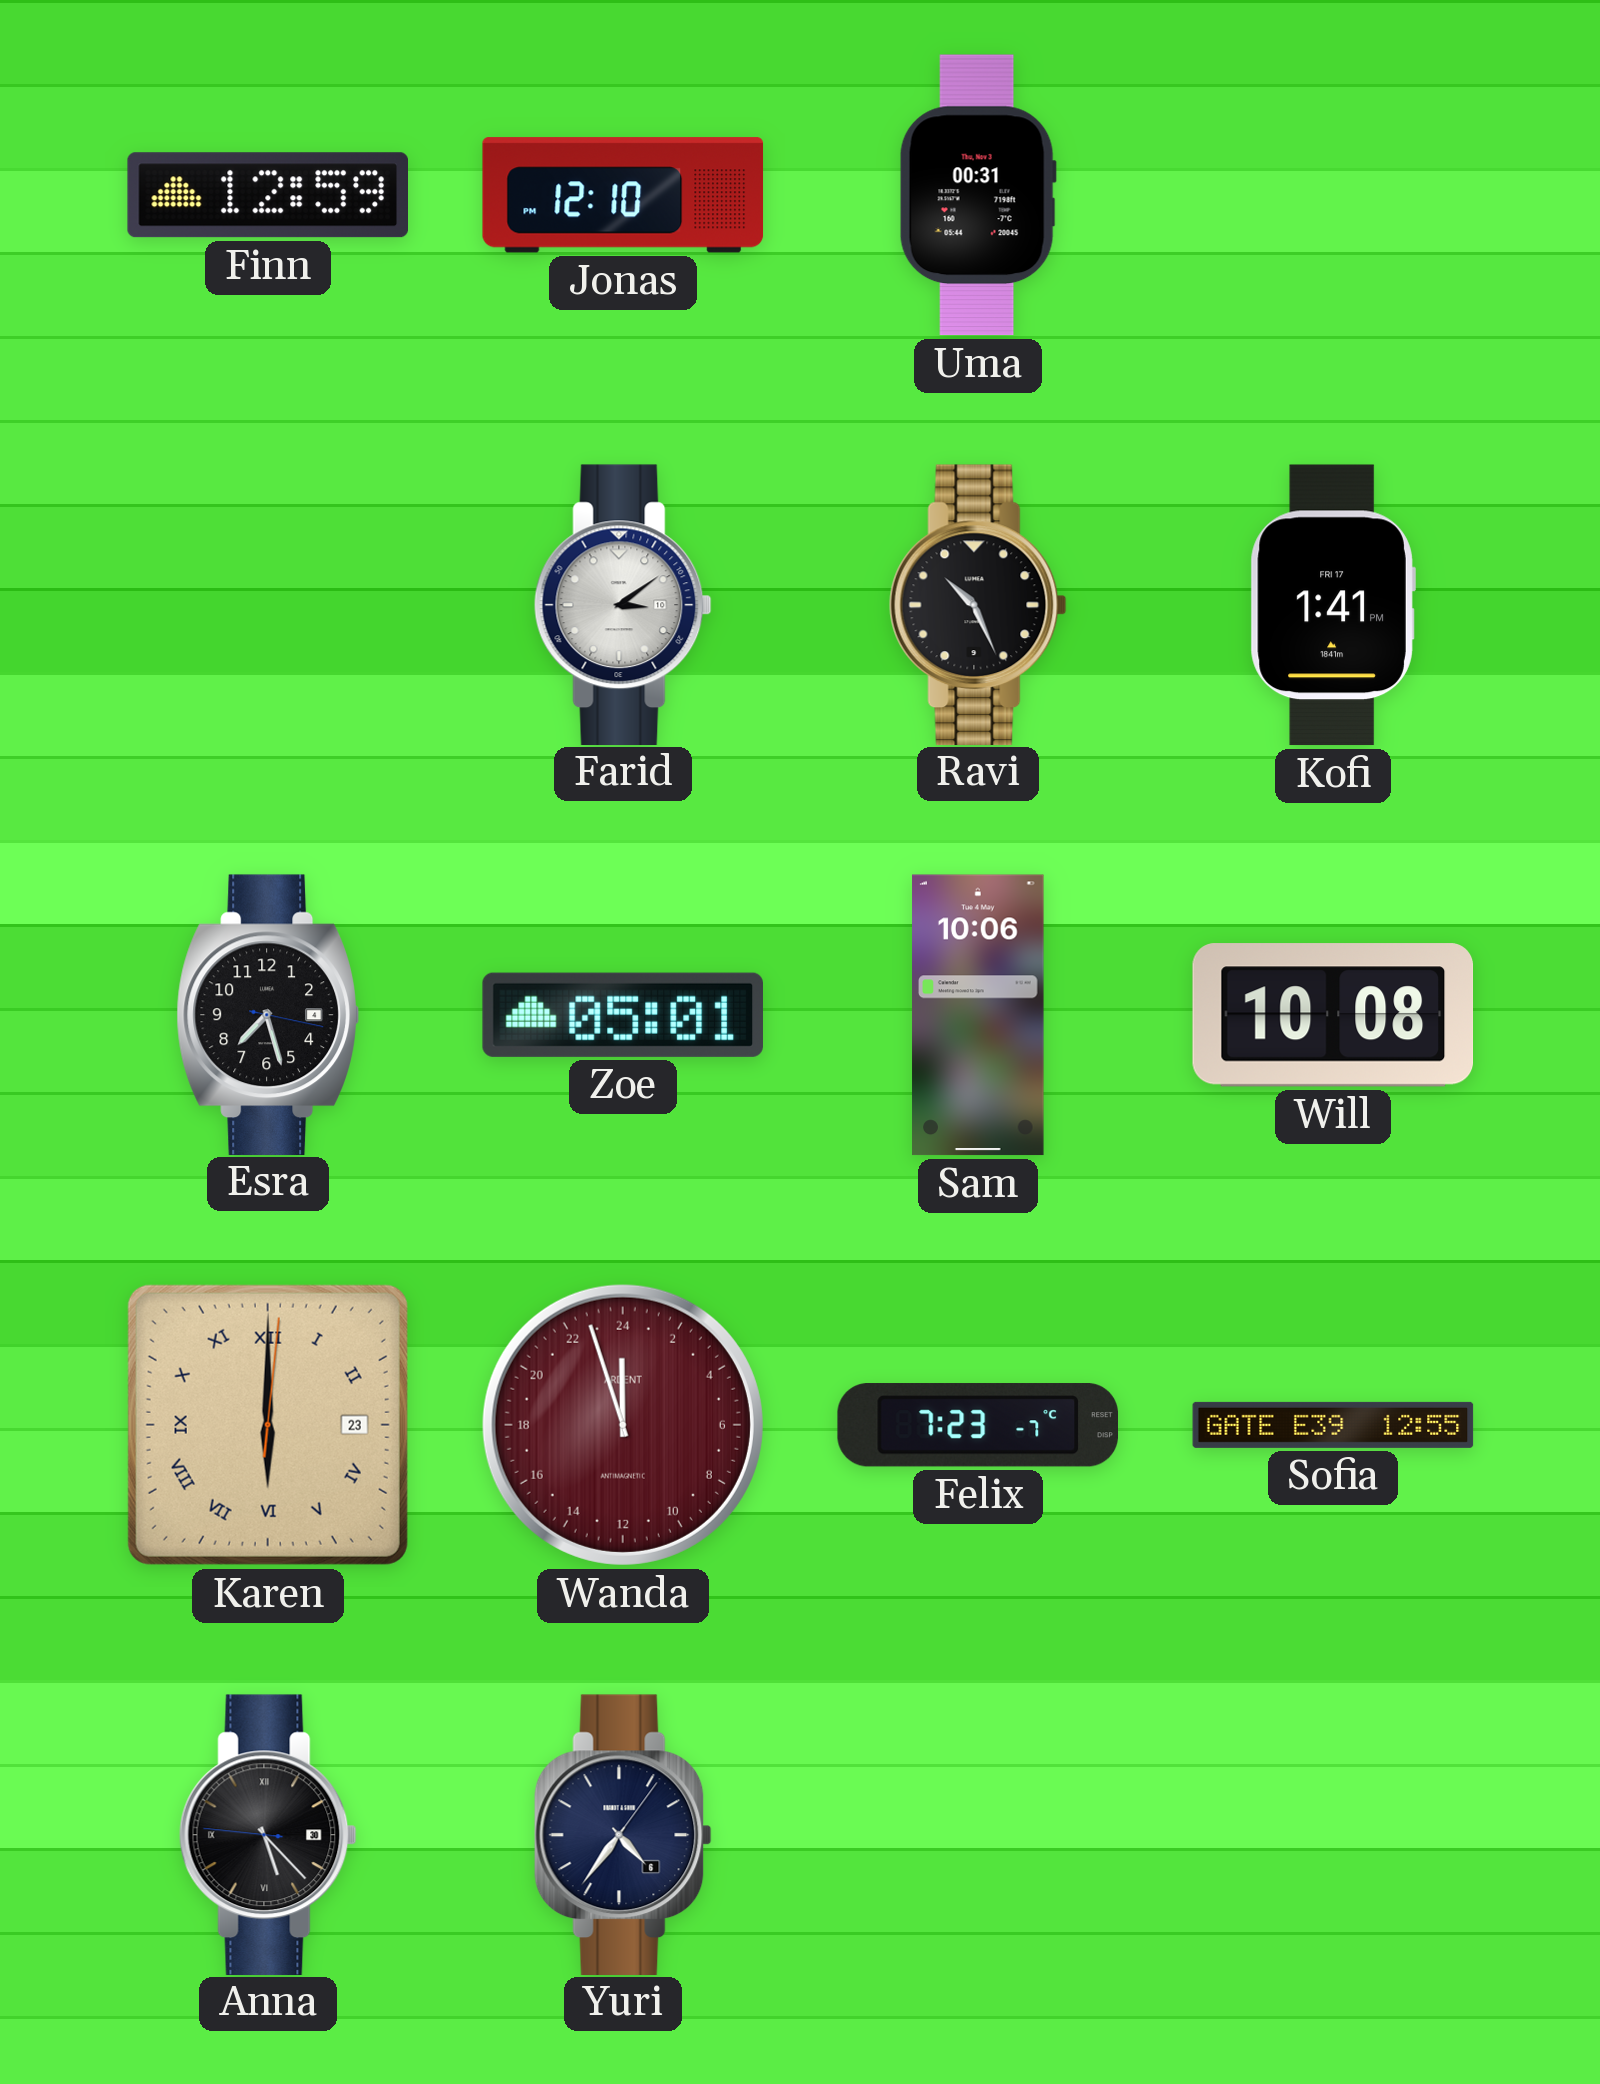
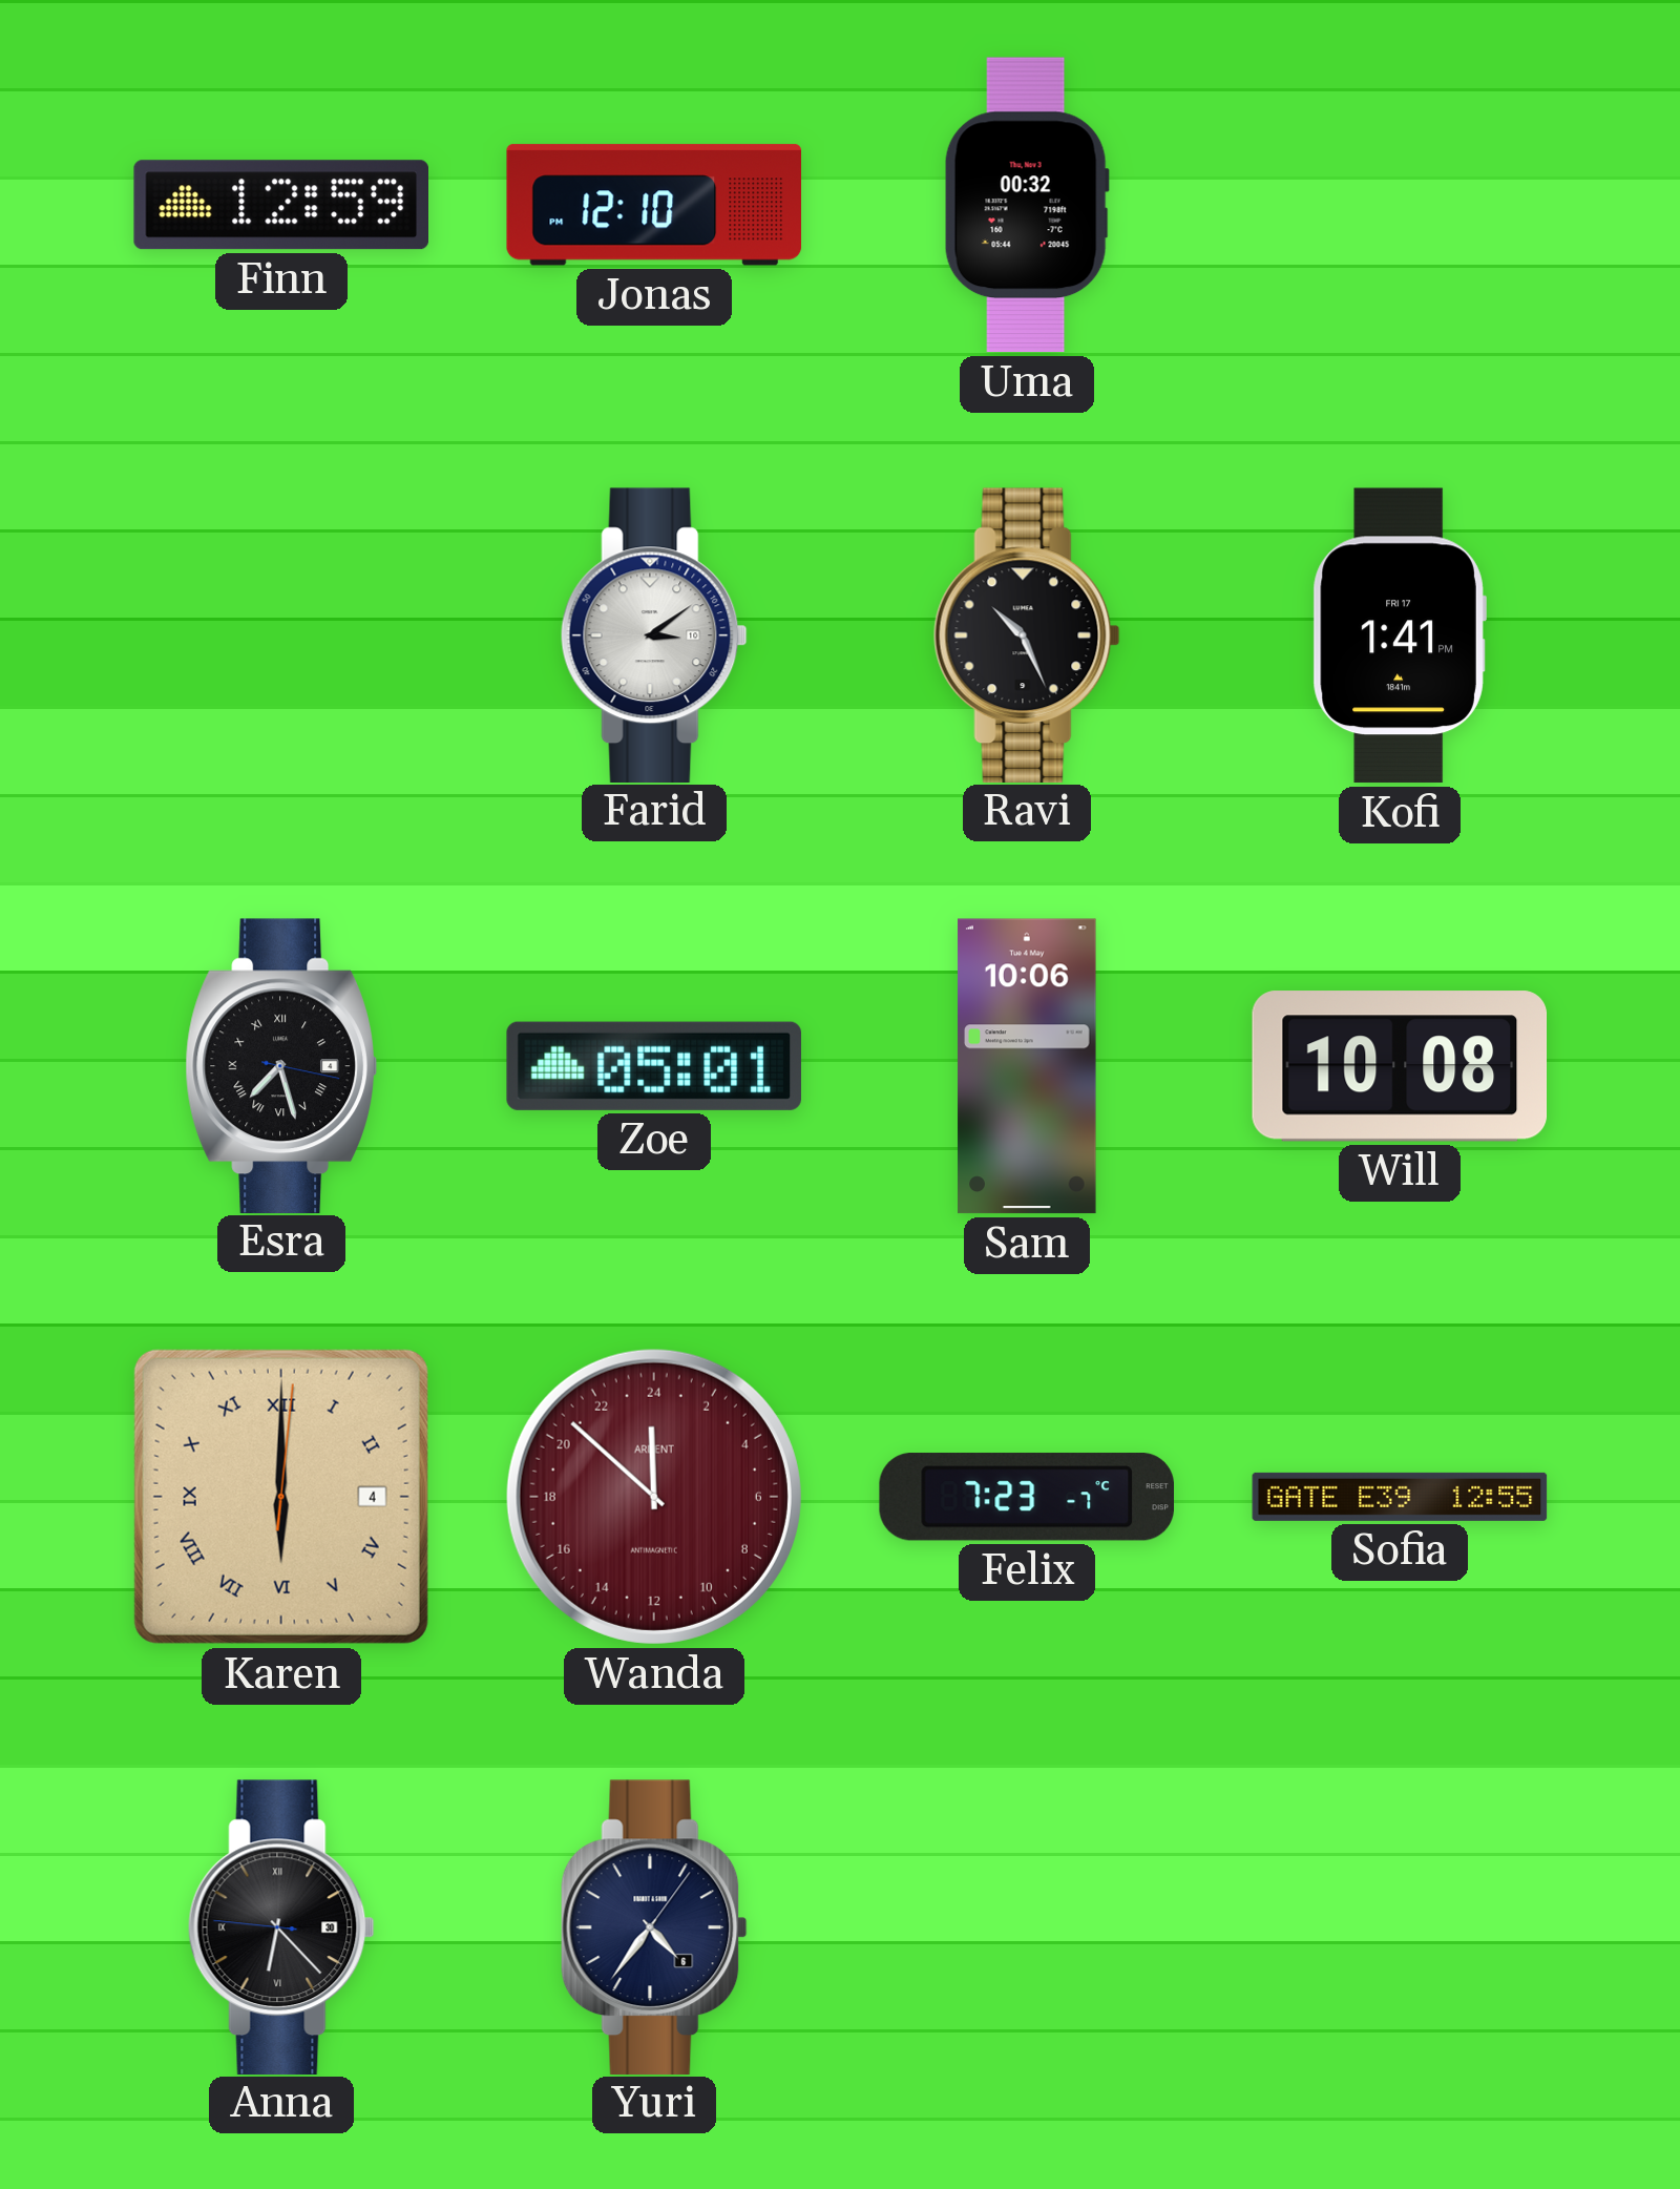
Uma: 00:31 -> 00:32 (1027, 205)
Esra numerals: Arabic -> Roman (281, 1065)
Karen date: 23 -> 4 (281, 1497)
Wanda: 23:57 -> 23:52 (654, 1497)
Anna: 5:22 -> 6:22 (281, 1926)
